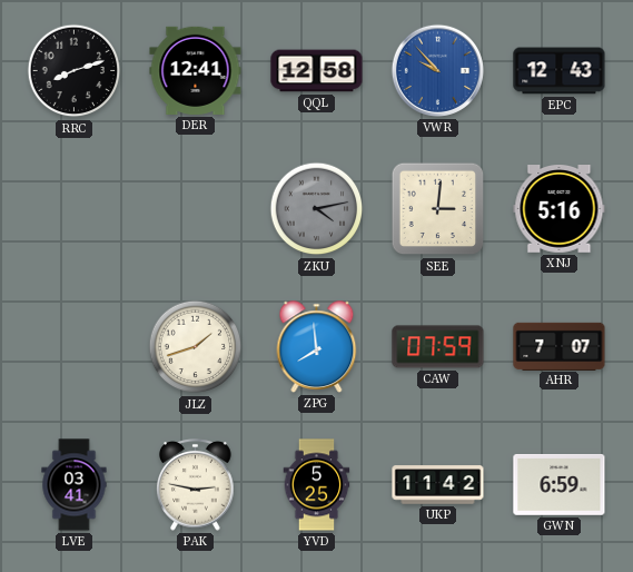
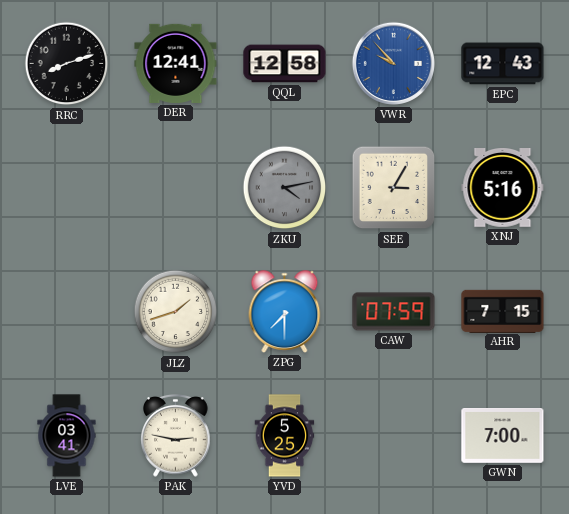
SEE: 3:01 -> 3:05 (394, 188)
ZPG: 7:59 -> 7:30 (285, 312)
AHR: 7:07 -> 7:15 (503, 311)
UKP: 11:42 -> none (438, 485)
GWN: 6:59 -> 7:00 (503, 436)
